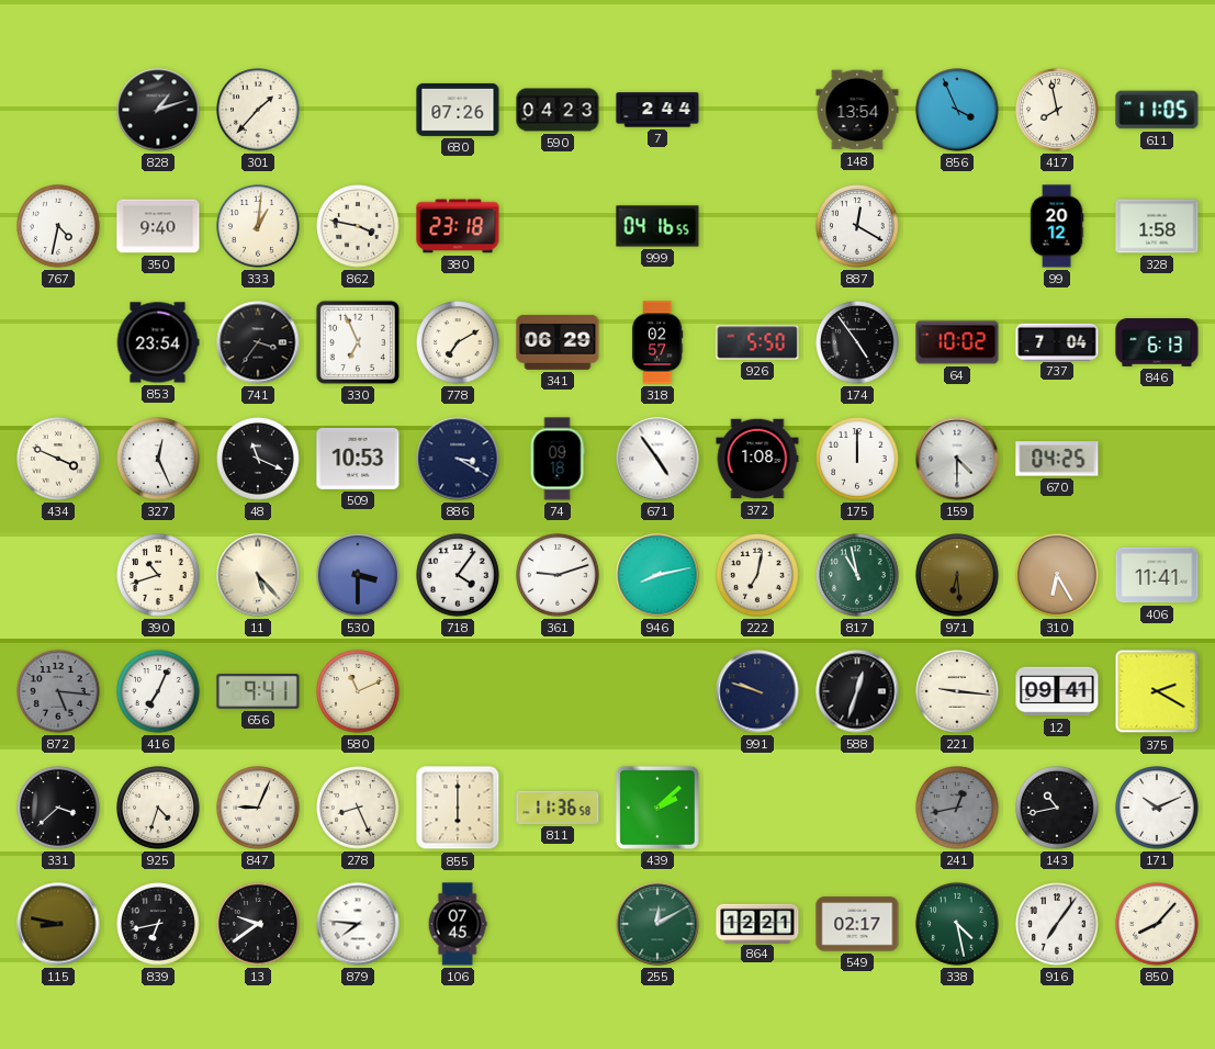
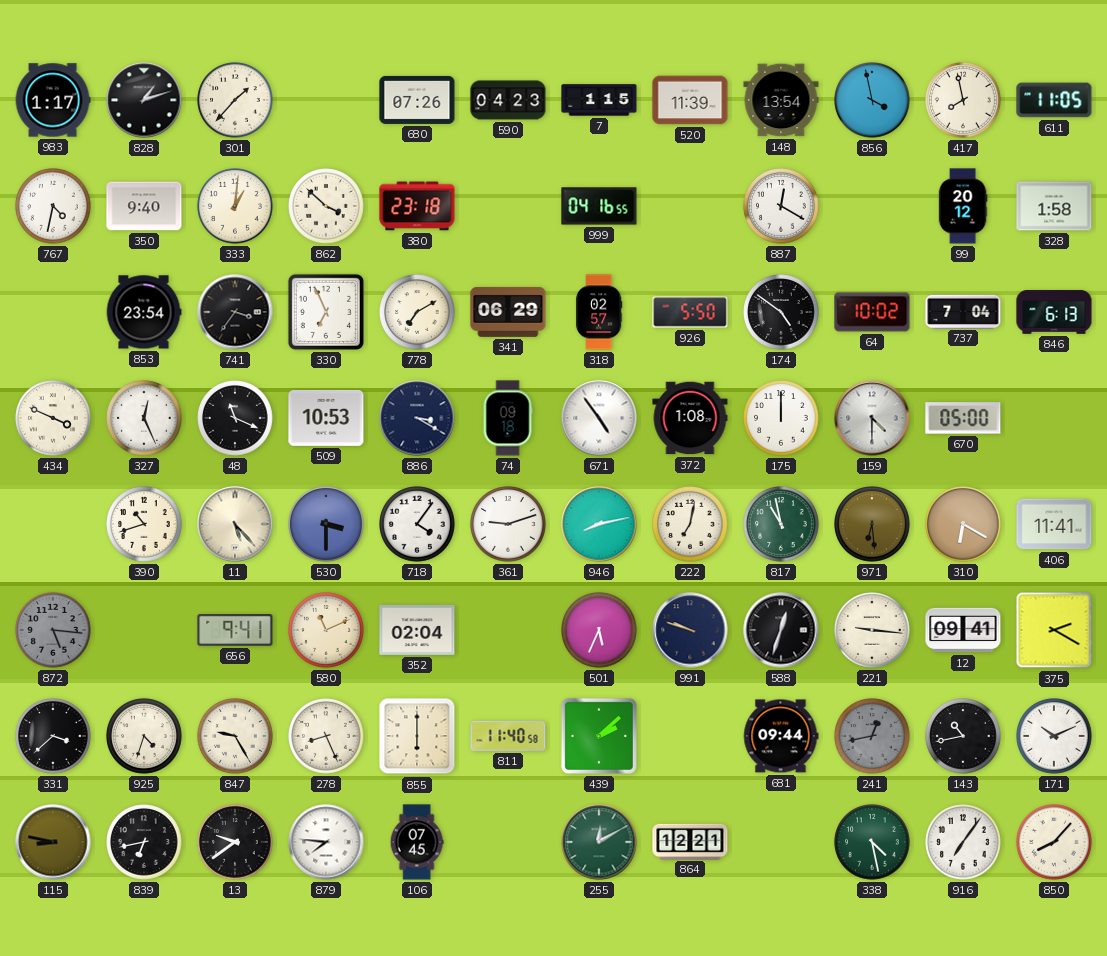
983: none -> 1:17 (53, 100)
7: 2:44 -> 1:15 (599, 100)
520: none -> 11:39 (690, 100)
856: 3:56 -> 3:58 (872, 100)
862: 3:47 -> 3:52 (326, 206)
174: 4:54 -> 4:51 (781, 312)
670: 04:25 -> 05:00 (963, 418)
310: 6:25 -> 6:20 (963, 524)
416: 7:04 -> none (158, 691)
352: none -> 02:04 (417, 630)
501: none -> 5:34 (599, 630)
847: 9:04 -> 9:25 (235, 736)
811: 11:36 -> 11:40 (508, 736)
681: none -> 09:44 (781, 736)
549: 02:17 -> none (857, 924)
